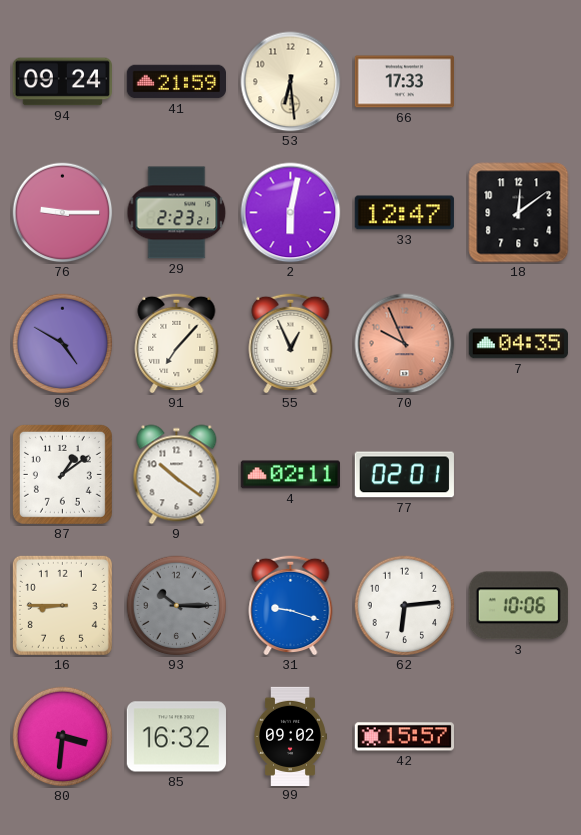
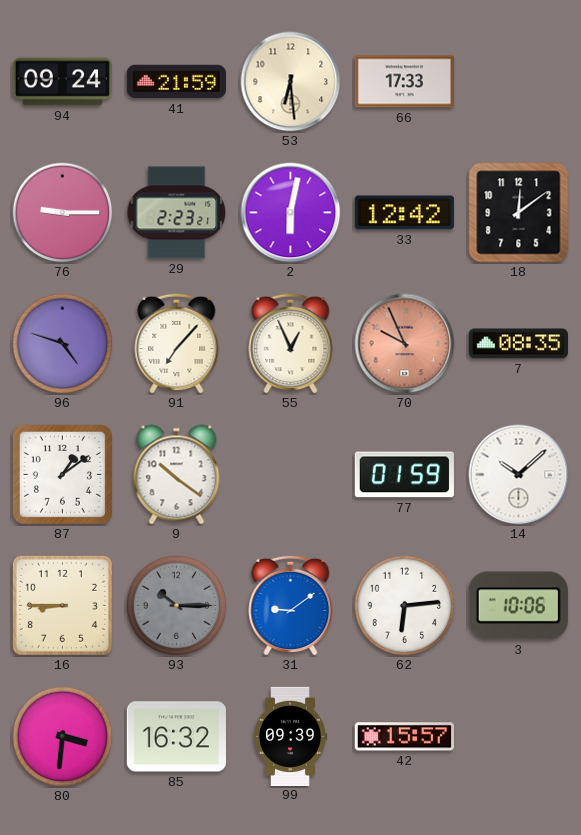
33: 12:47 -> 12:42 (404, 213)
96: 4:50 -> 4:48 (63, 344)
7: 04:35 -> 08:35 (518, 344)
4: 02:11 -> none (290, 475)
77: 02:01 -> 01:59 (404, 475)
14: none -> 10:08 (519, 475)
31: 9:18 -> 9:09 (291, 605)
99: 09:02 -> 09:39 (291, 736)
